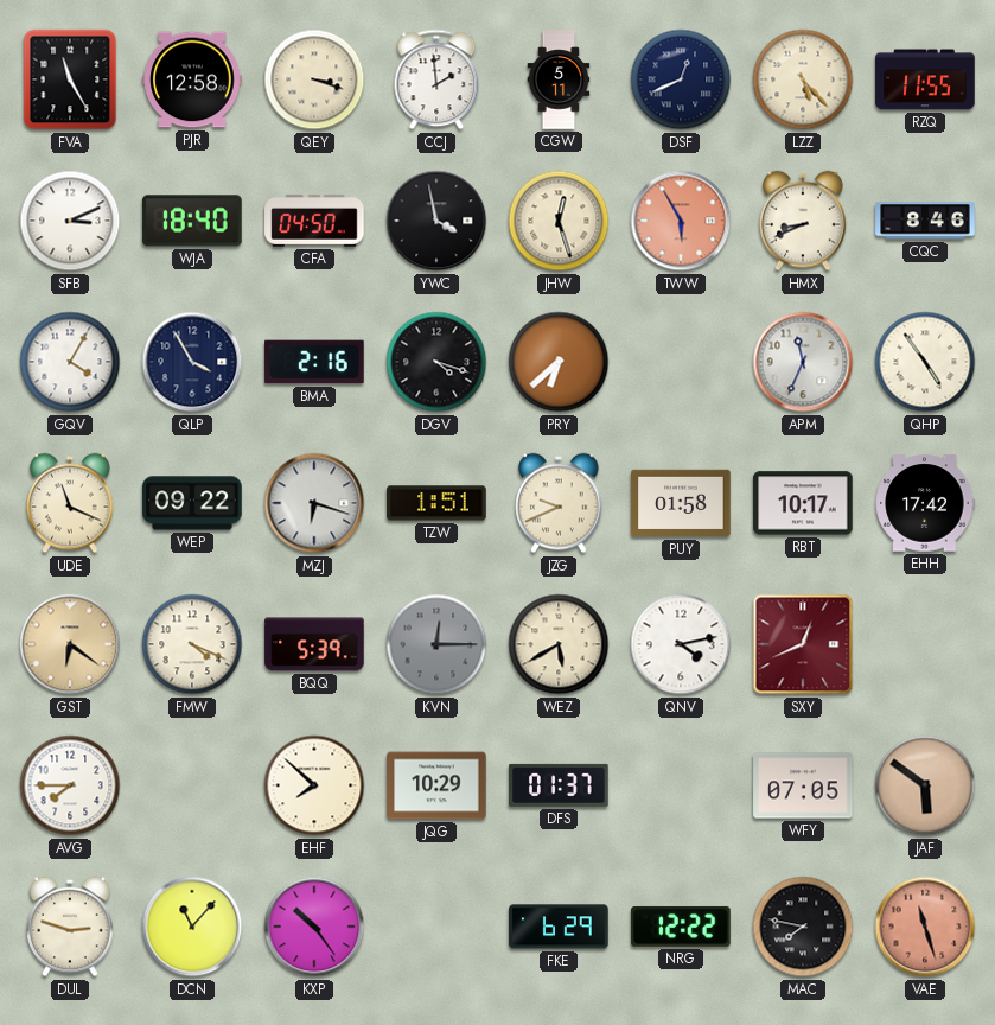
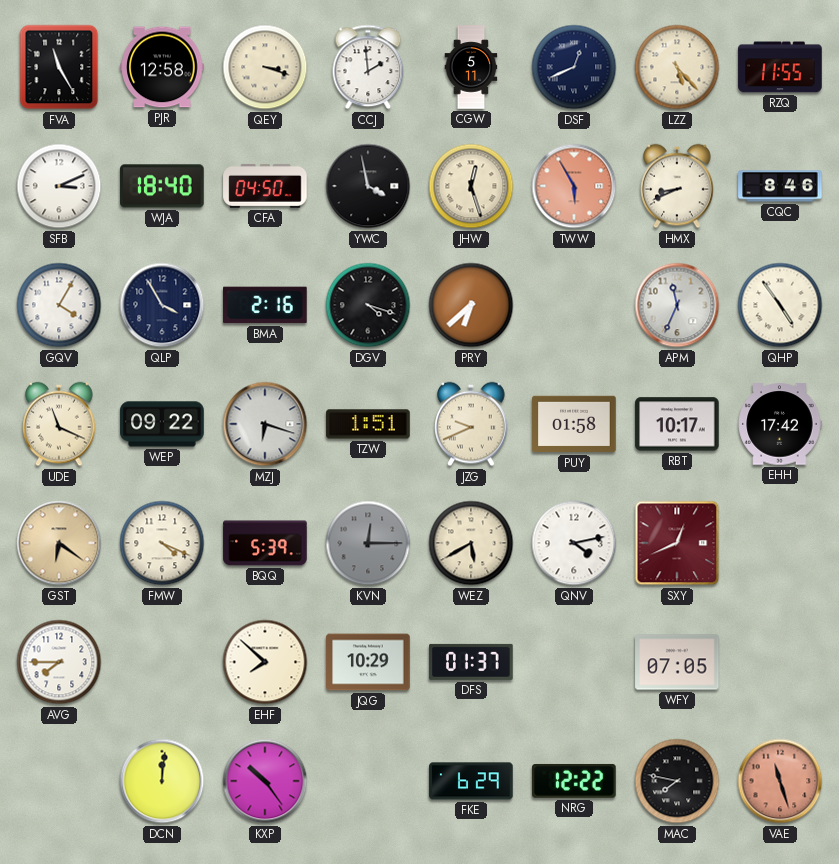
JAF: 5:51 -> none (925, 785)
DUL: 2:48 -> none (70, 927)
DCN: 11:07 -> 12:01 (162, 781)
